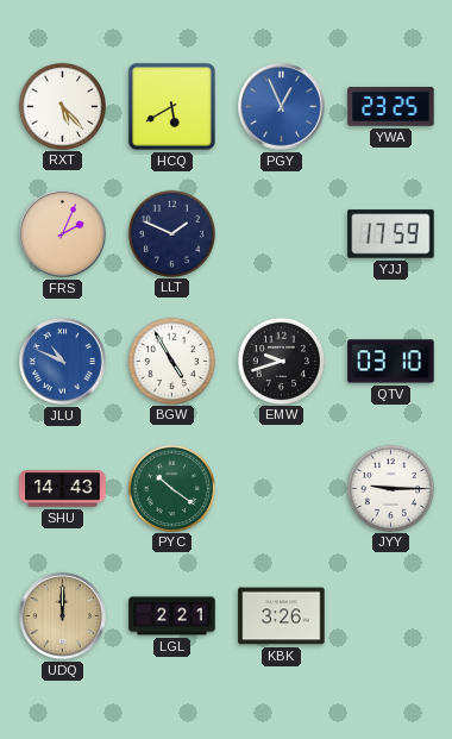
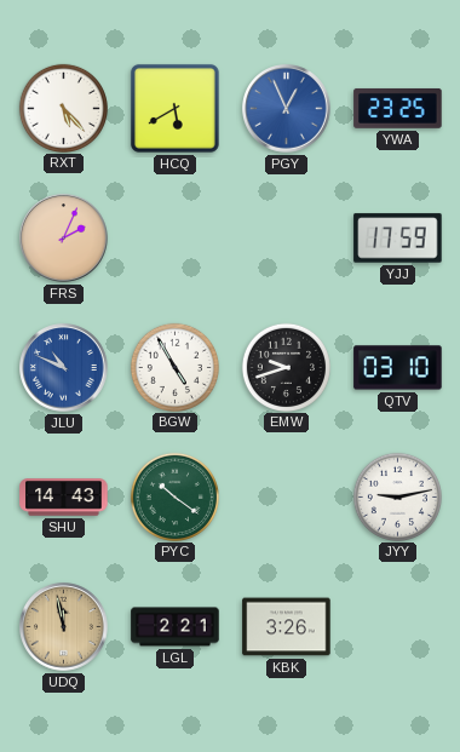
LLT: 1:49 -> none (171, 233)
JYY: 9:15 -> 9:13 (397, 496)
UDQ: 12:00 -> 11:58 (64, 627)
